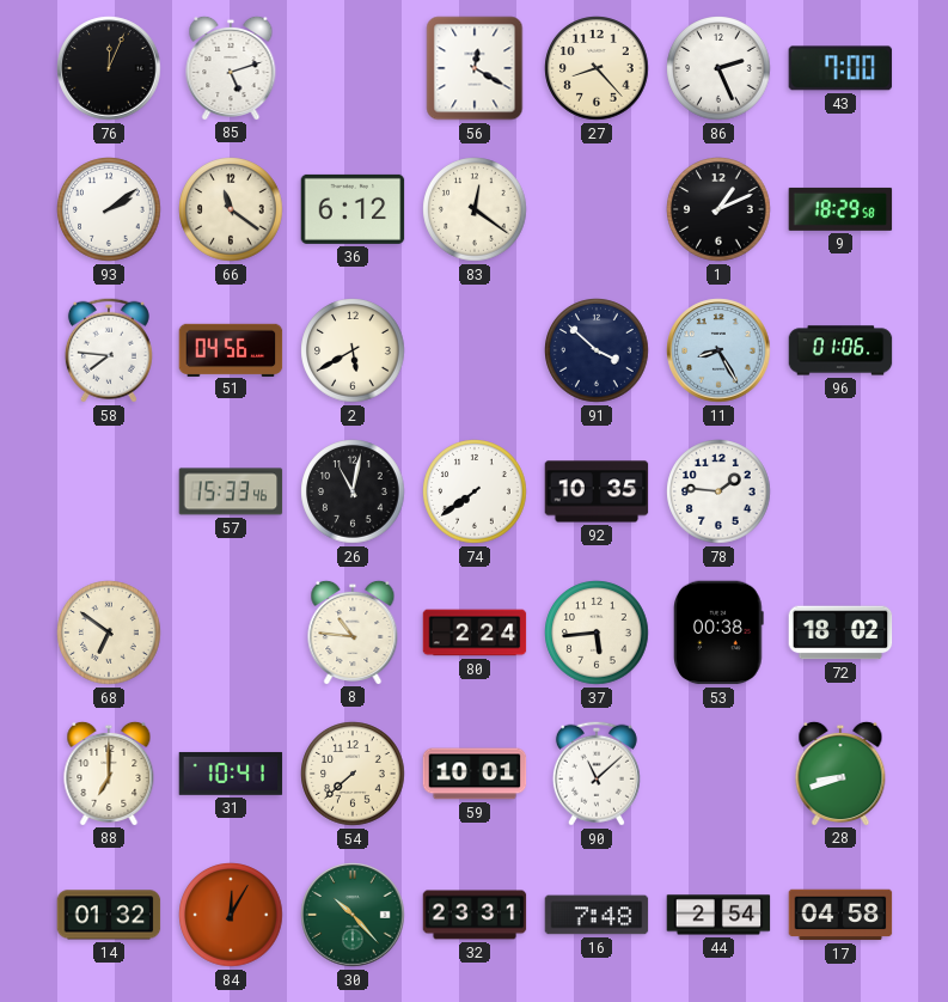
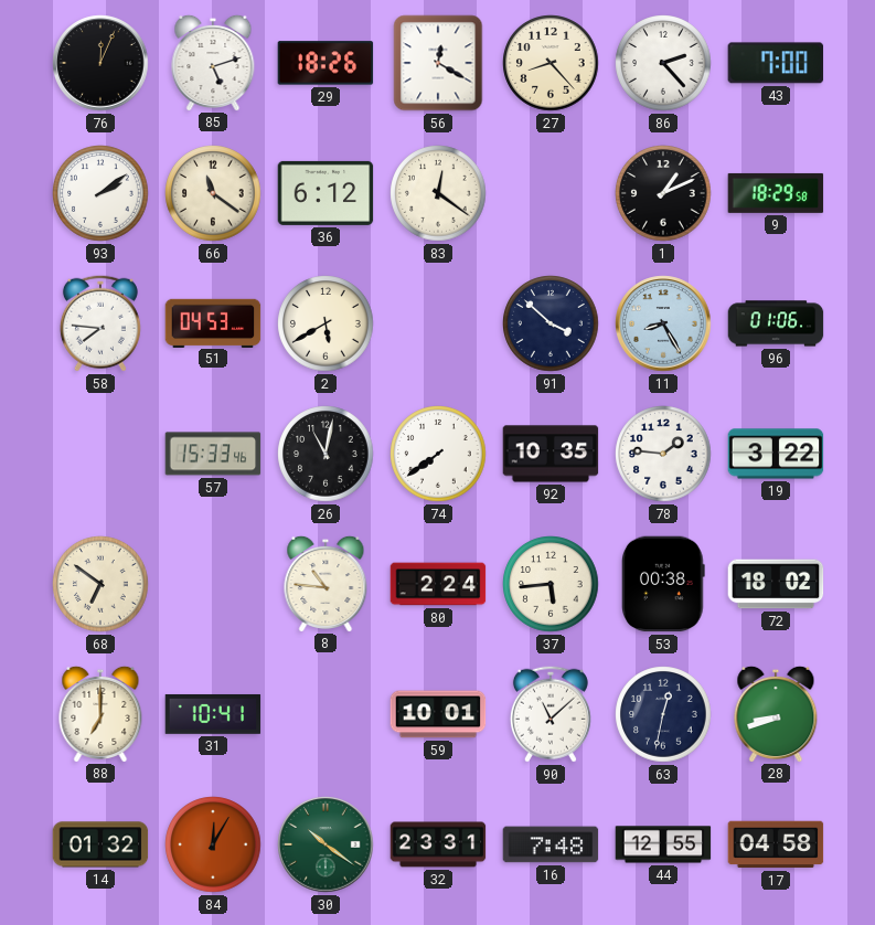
29: none -> 18:26 (326, 63)
86: 2:26 -> 2:23 (663, 63)
51: 04:56 -> 04:53 (213, 322)
19: none -> 3:22 (776, 454)
54: 7:38 -> none (353, 774)
63: none -> 12:32 (663, 714)
30: 10:23 -> 10:21 (326, 844)
44: 2:54 -> 12:55 (663, 844)
